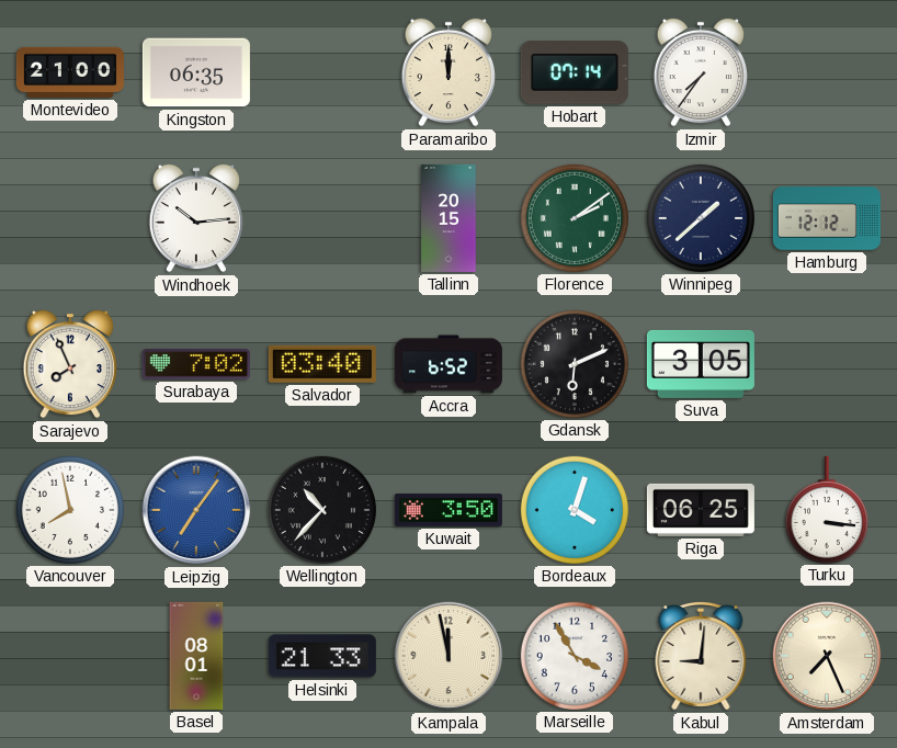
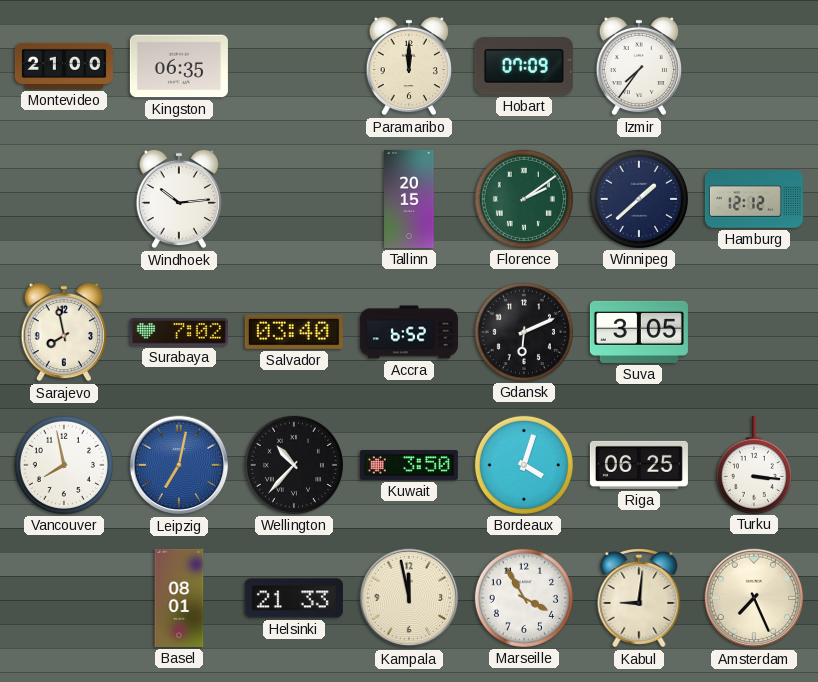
Hobart: 07:14 -> 07:09 (524, 66)
Sarajevo: 7:56 -> 7:58 (63, 332)
Leipzig: 7:06 -> 7:02 (179, 465)
